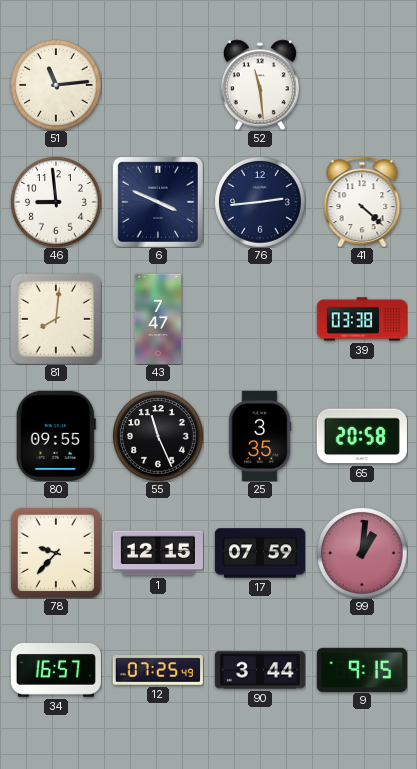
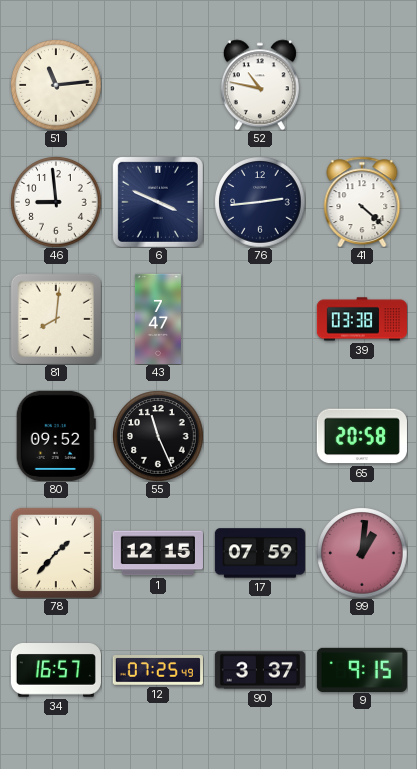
52: 11:29 -> 10:47 (260, 85)
80: 09:55 -> 09:52 (56, 436)
25: 3:35 -> none (260, 436)
78: 9:37 -> 1:37 (55, 552)
90: 3:44 -> 3:37 (260, 670)
